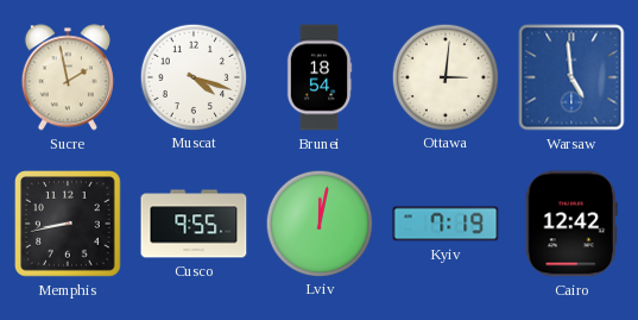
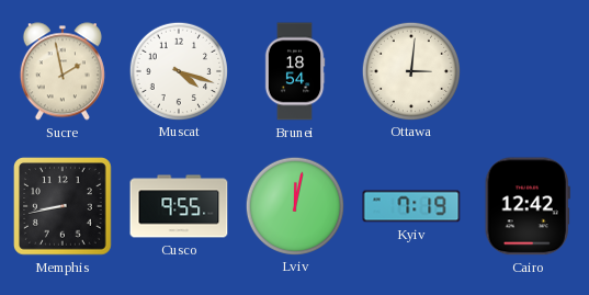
Warsaw: 4:59 -> none (571, 77)
